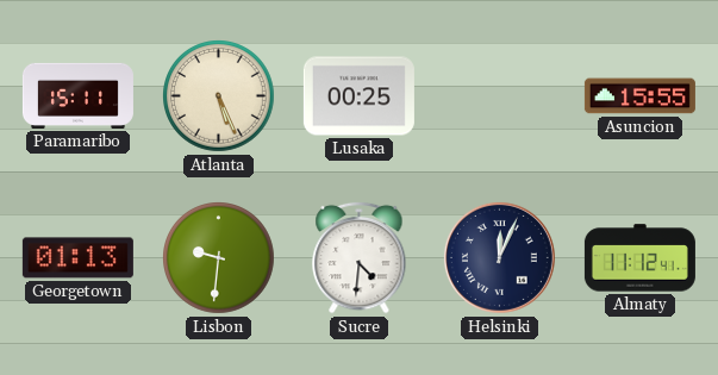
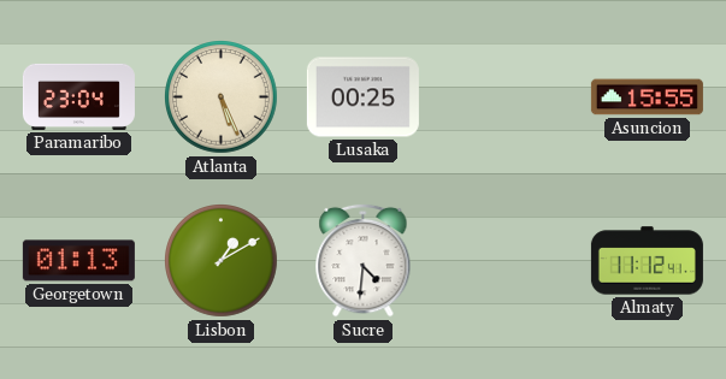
Paramaribo: 15:11 -> 23:04 (78, 96)
Lisbon: 9:31 -> 1:10 (222, 261)
Helsinki: 12:04 -> none (499, 257)
